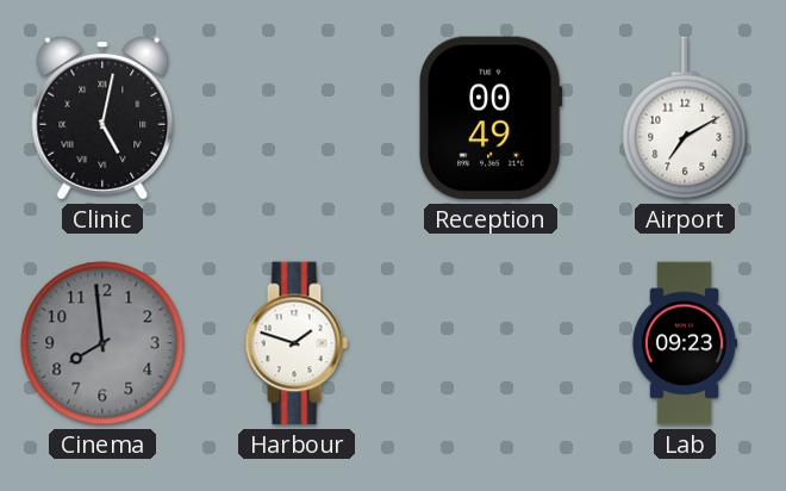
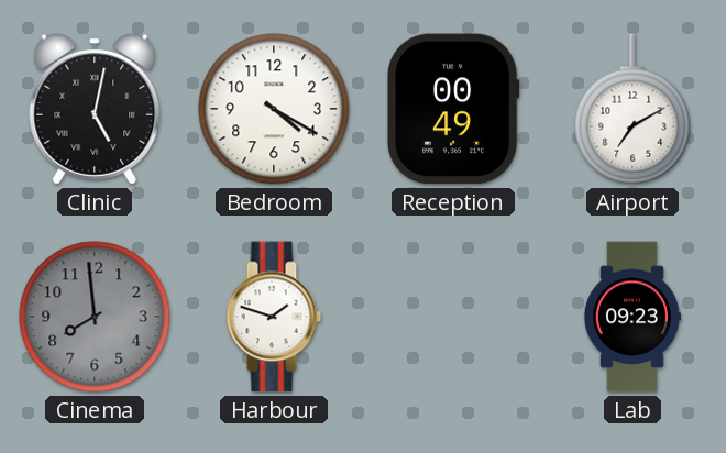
Bedroom: none -> 4:20 (274, 109)
